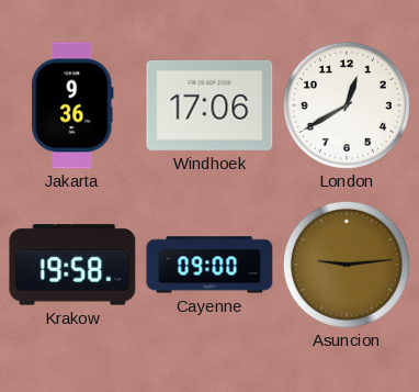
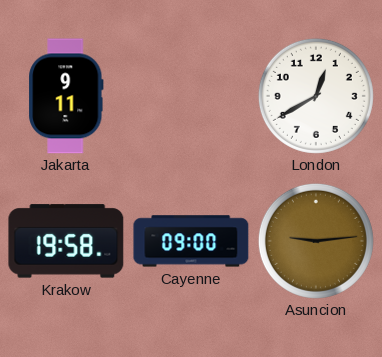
Jakarta: 9:36 -> 9:11 (66, 96)
Windhoek: 17:06 -> none (209, 105)
